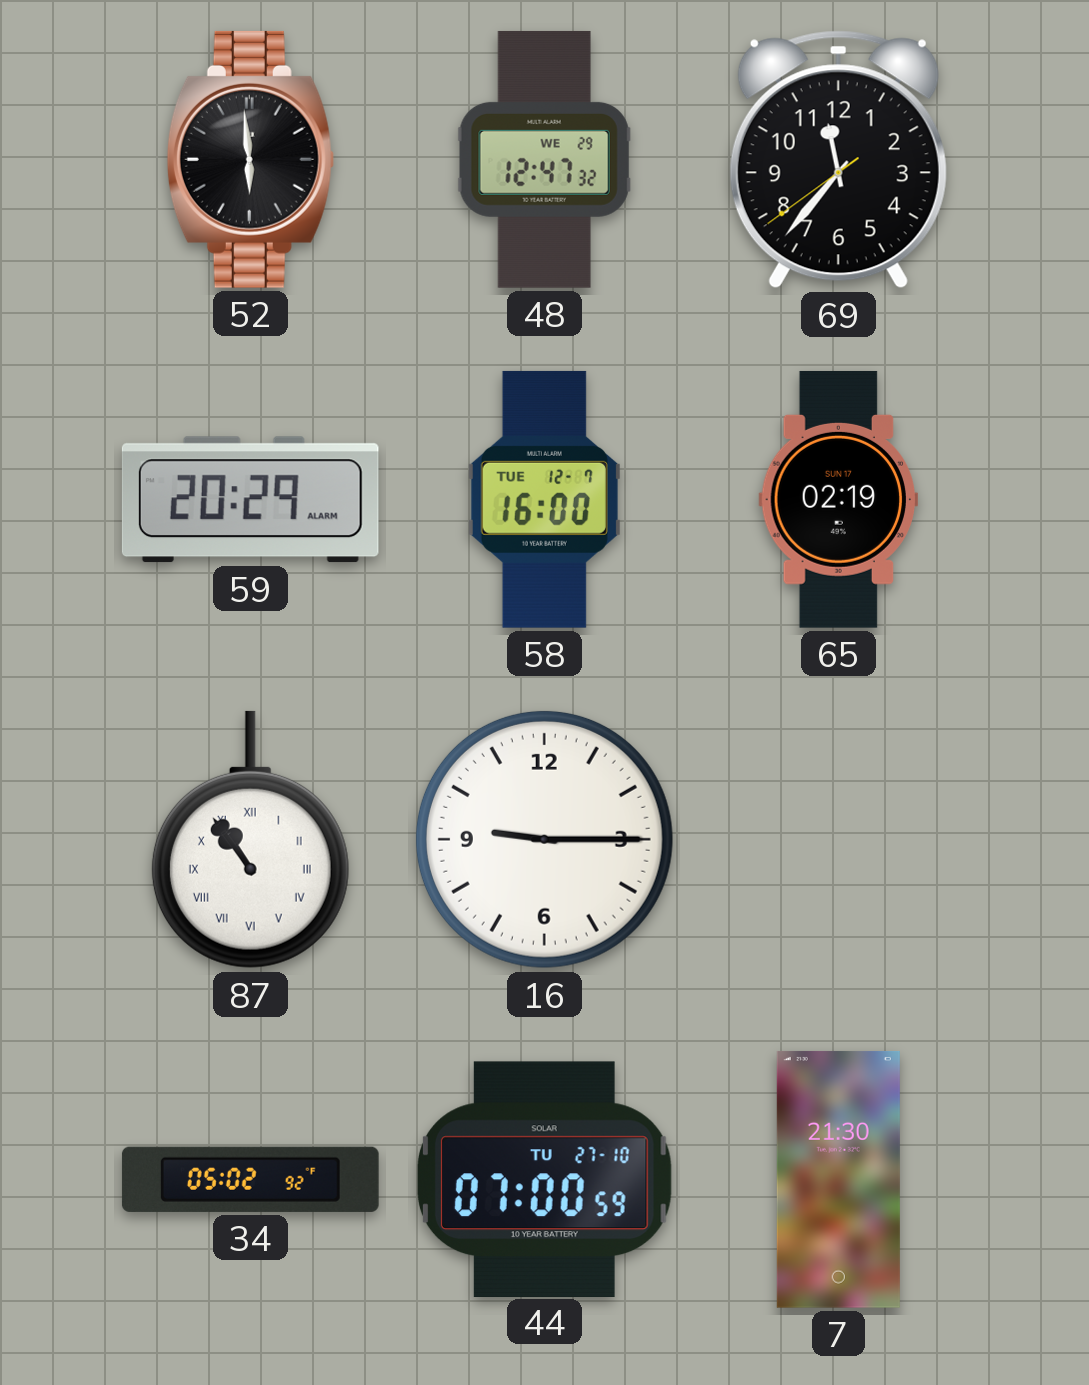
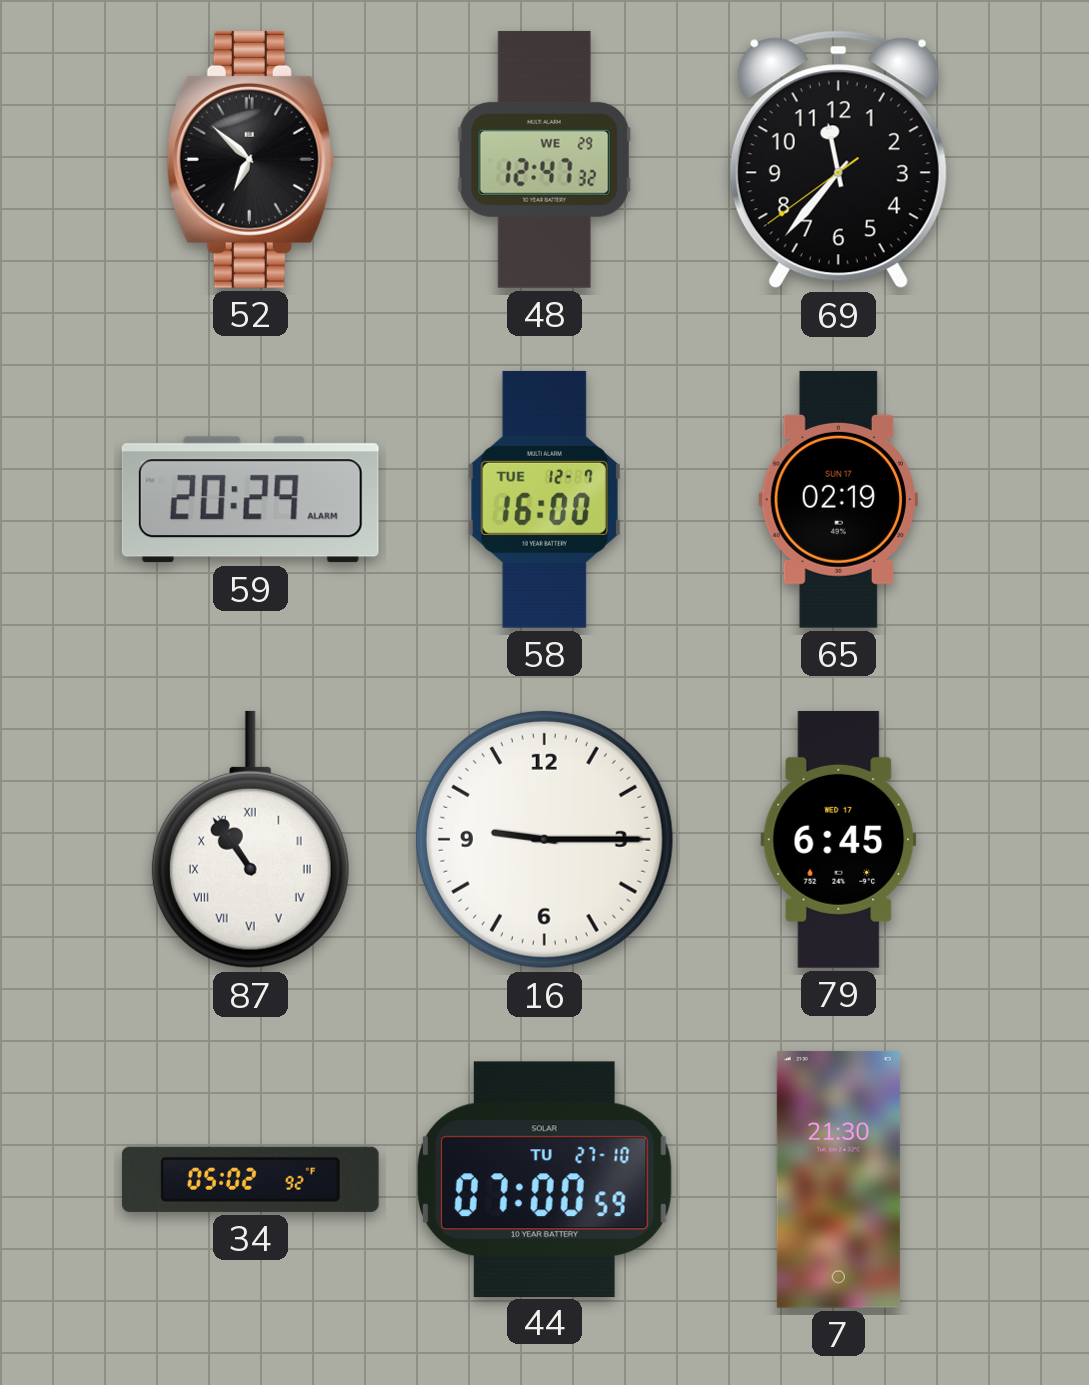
52: 5:59 -> 6:52 (250, 159)
79: none -> 6:45 (839, 839)
